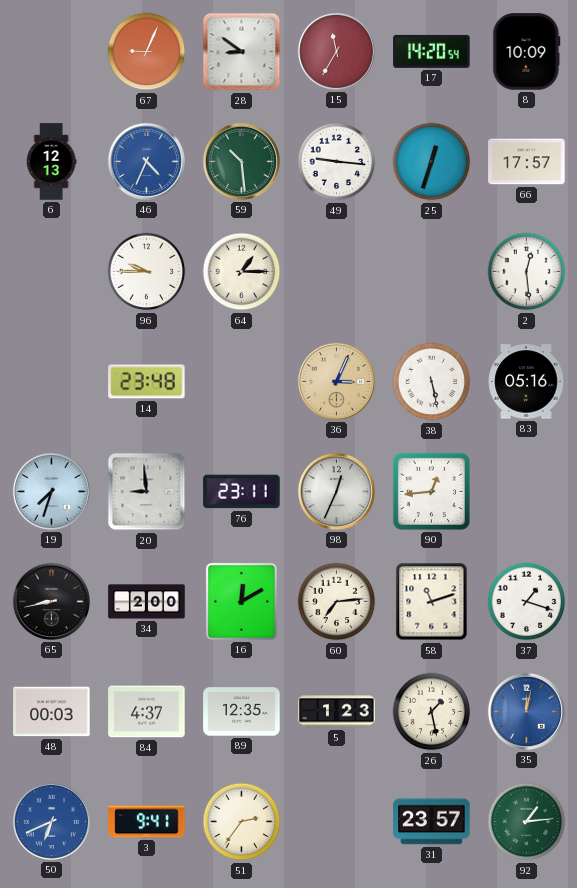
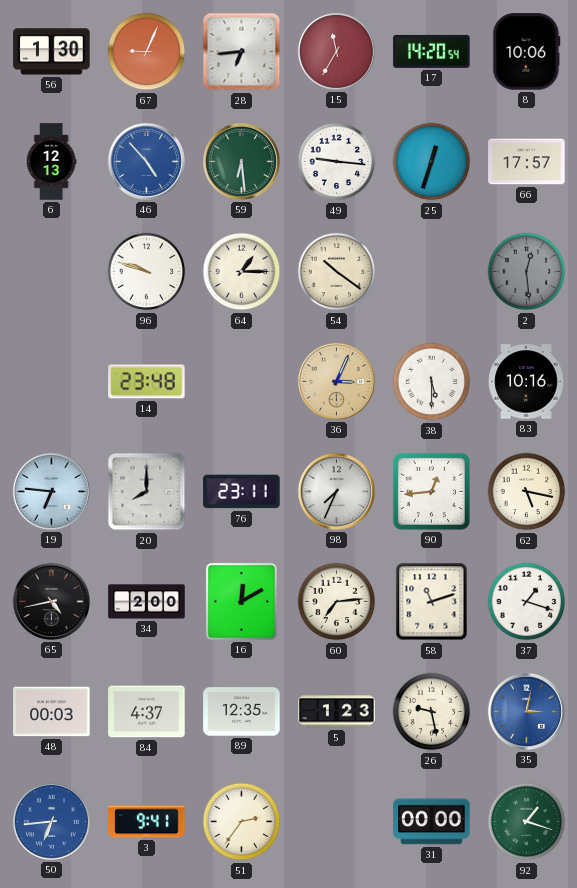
56: none -> 1:30 (52, 52)
28: 8:51 -> 6:44 (242, 52)
8: 10:09 -> 10:06 (527, 52)
46: 4:34 -> 4:53 (146, 161)
59: 10:29 -> 6:29 (241, 161)
96: 9:45 -> 9:48 (147, 272)
54: none -> 10:21 (337, 272)
2 dial: white -> grey (527, 272)
38: 5:28 -> 5:30 (432, 382)
83: 05:16 -> 10:16 (526, 382)
19: 7:33 -> 6:46 (51, 491)
20: 8:59 -> 8:00 (147, 492)
98: 12:34 -> 7:34 (336, 491)
62: none -> 5:17 (527, 492)
65: 8:43 -> 4:43 (51, 601)
26: 1:28 -> 9:28 (432, 712)
35: 12:02 -> 3:02 (526, 711)
50: 6:41 -> 6:44 (51, 821)
31: 23:57 -> 00:00 (432, 822)
92: 1:14 -> 1:18 (527, 822)
